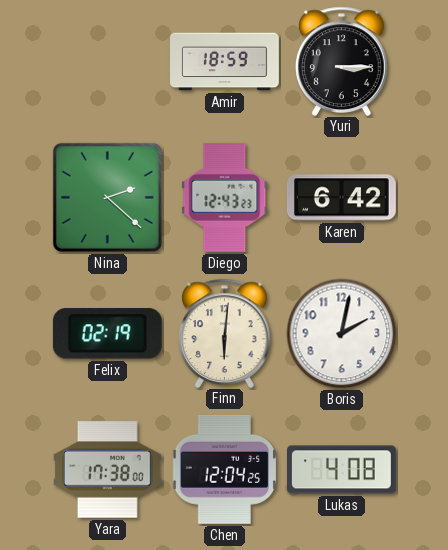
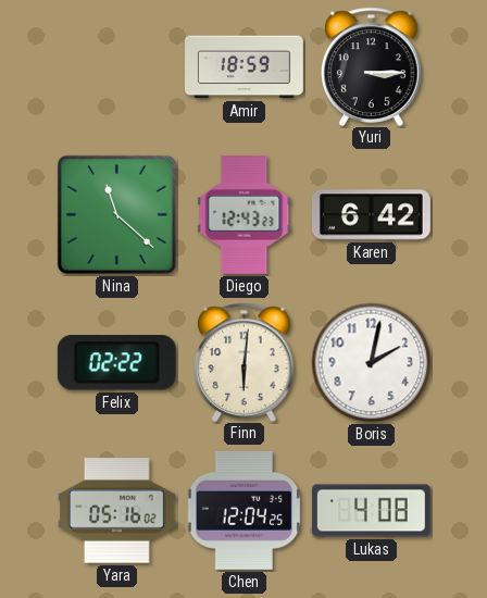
Nina: 2:22 -> 11:22 (116, 214)
Felix: 02:19 -> 02:22 (116, 363)
Yara: 17:38 -> 05:16 (116, 511)
